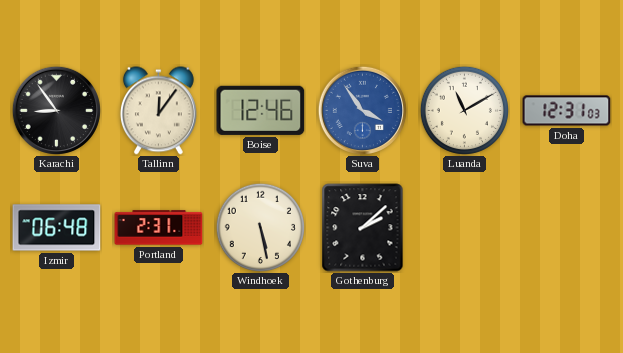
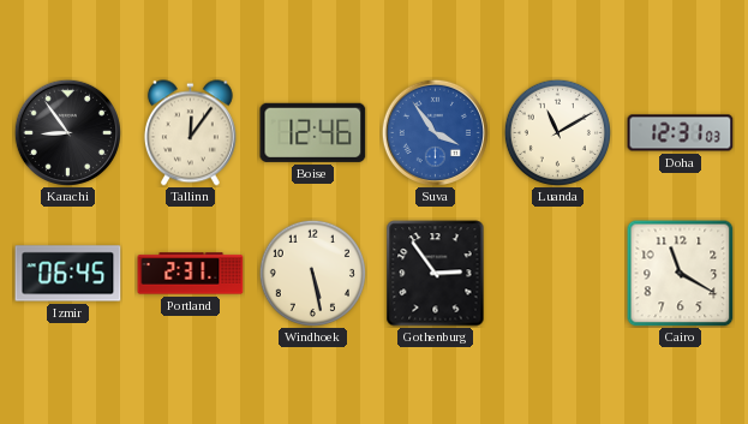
Izmir: 06:48 -> 06:45 (68, 274)
Gothenburg: 2:08 -> 2:54 (436, 274)
Cairo: none -> 11:20 (680, 273)
